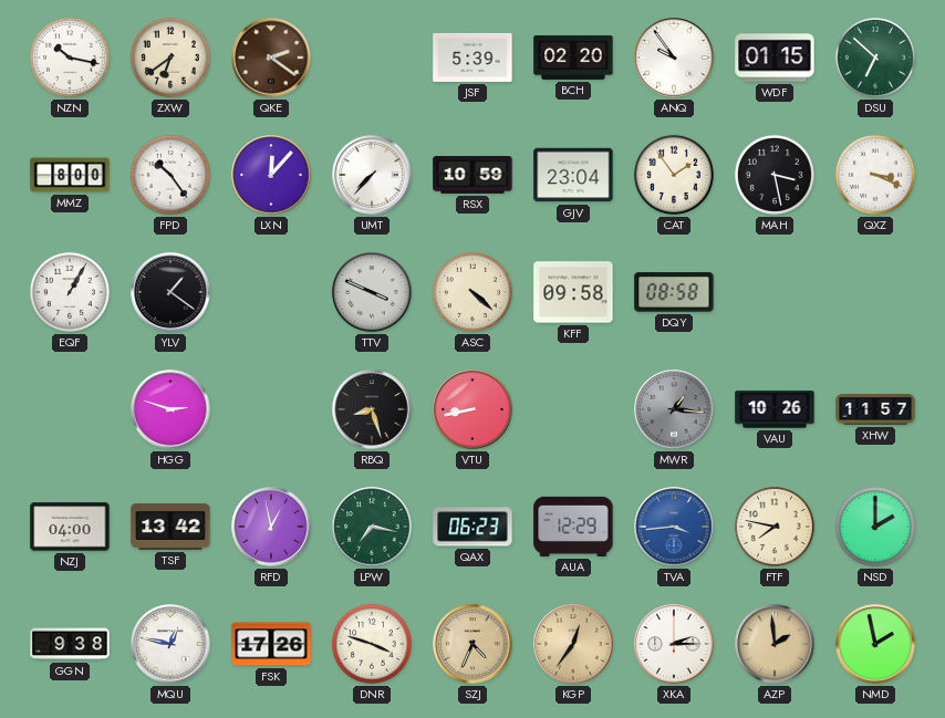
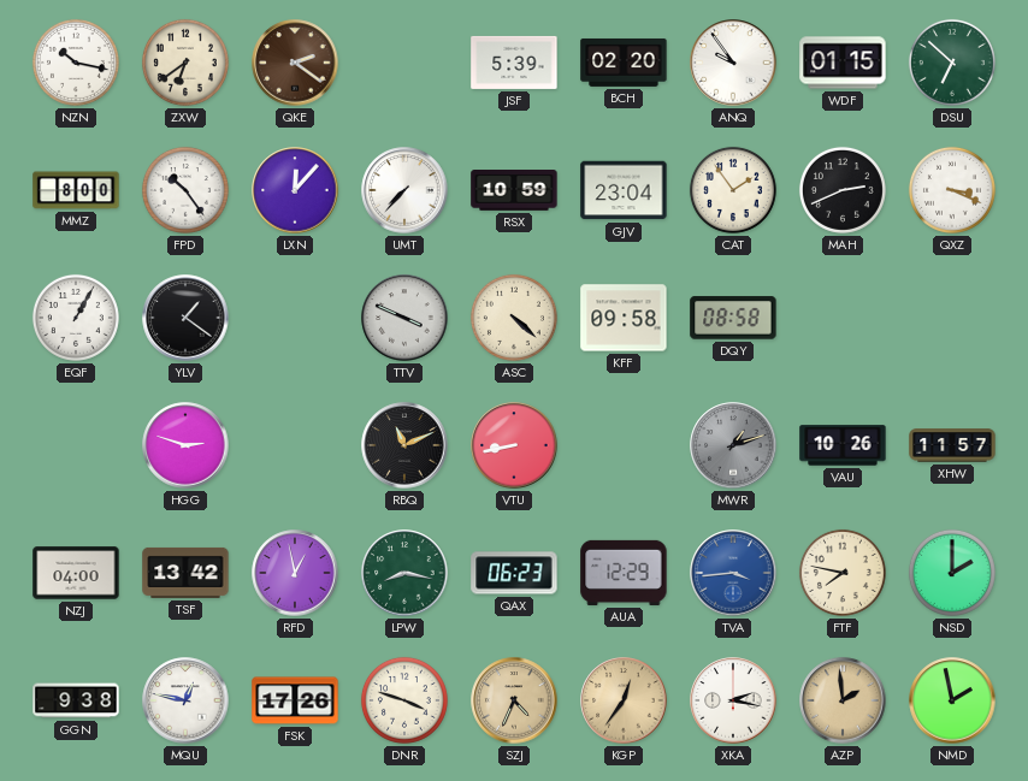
MAH: 3:28 -> 2:41 (843, 190)
RBQ: 8:27 -> 11:11 (404, 445)
MWR: 1:16 -> 1:12 (733, 445)
LPW: 7:17 -> 8:17 (404, 573)
XKA: 2:15 -> 2:17 (733, 700)
